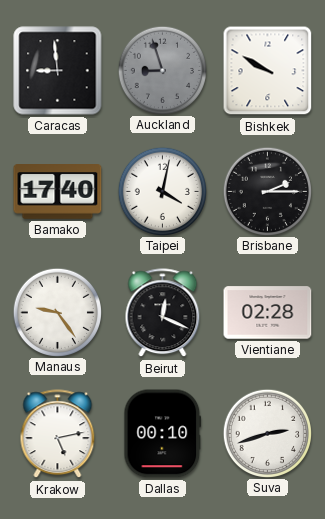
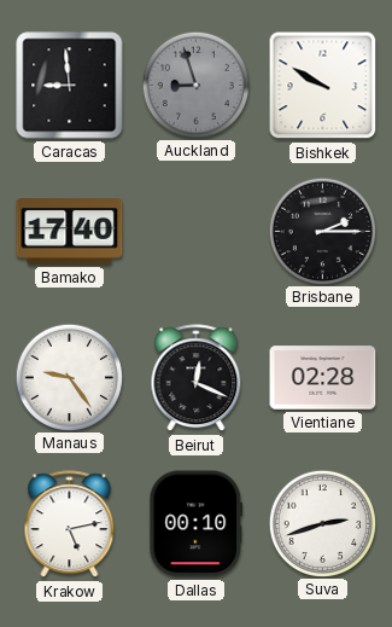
Taipei: 4:02 -> none (162, 191)
